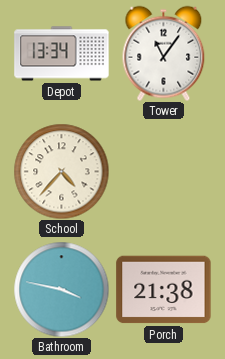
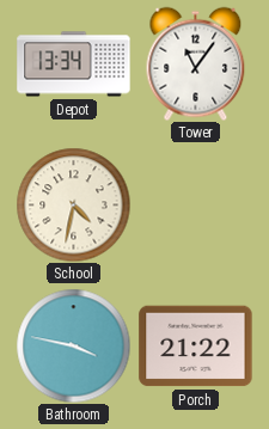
School: 4:37 -> 4:32 (73, 204)
Porch: 21:38 -> 21:22 (196, 347)
